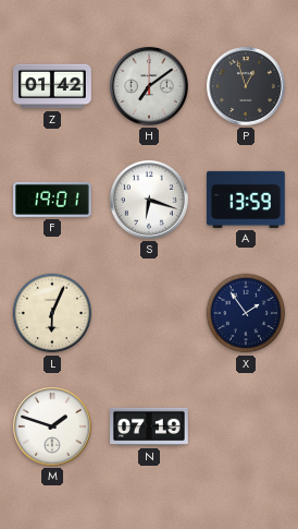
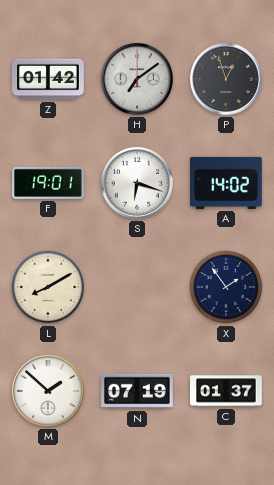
A: 13:59 -> 14:02 (227, 183)
L: 6:04 -> 8:10 (48, 287)
M: 1:48 -> 1:52 (48, 391)
C: none -> 01:37 (227, 391)
